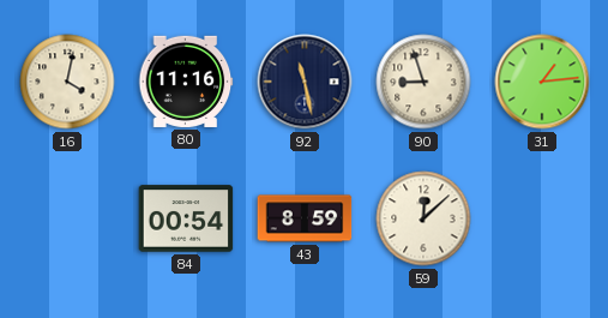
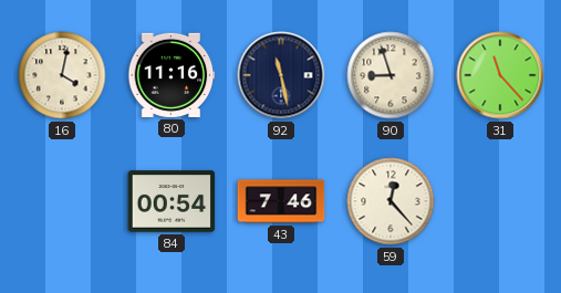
31: 1:14 -> 11:23 (500, 75)
43: 8:59 -> 7:46 (281, 201)
59: 12:08 -> 12:23 (391, 201)
